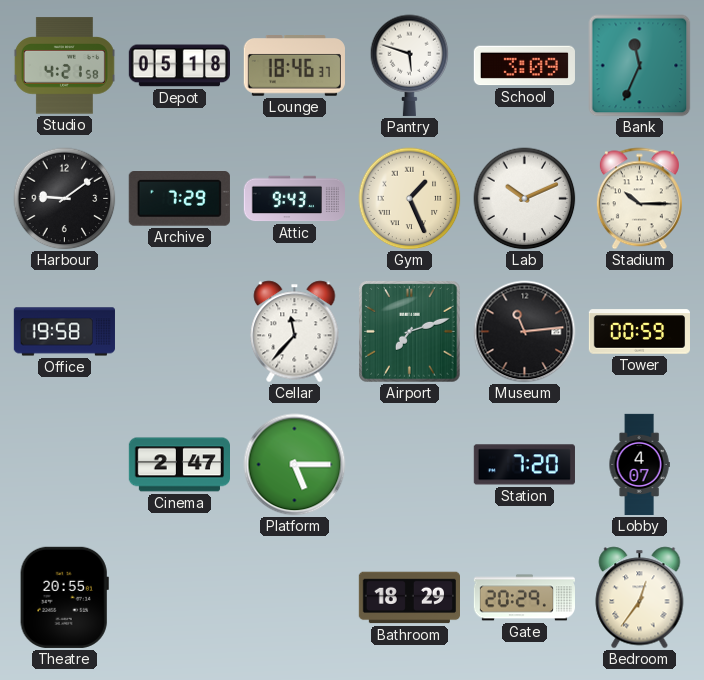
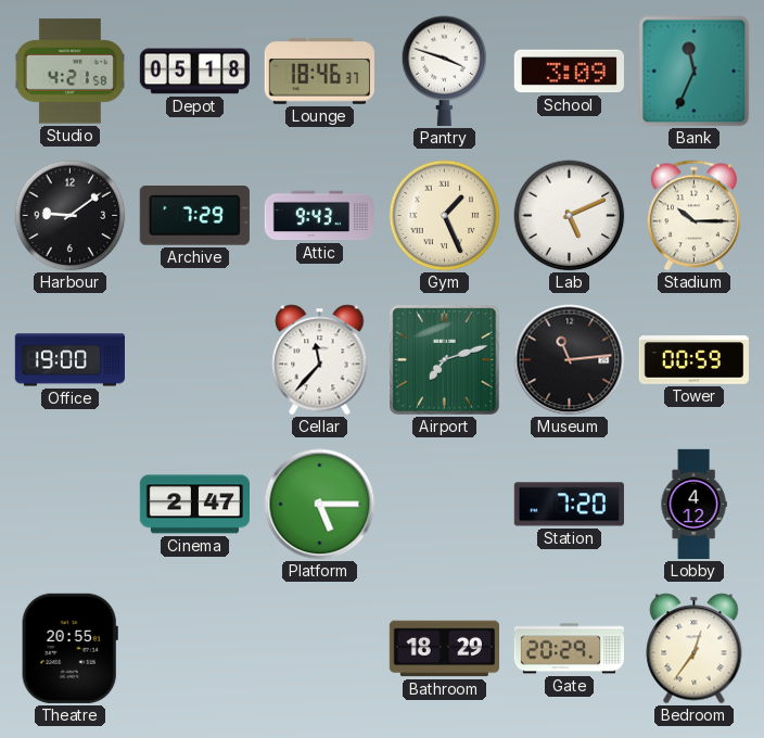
Pantry: 5:48 -> 3:48 (445, 71)
Lab: 10:11 -> 5:11 (570, 216)
Office: 19:58 -> 19:00 (69, 360)
Lobby: 4:07 -> 4:12 (693, 505)
